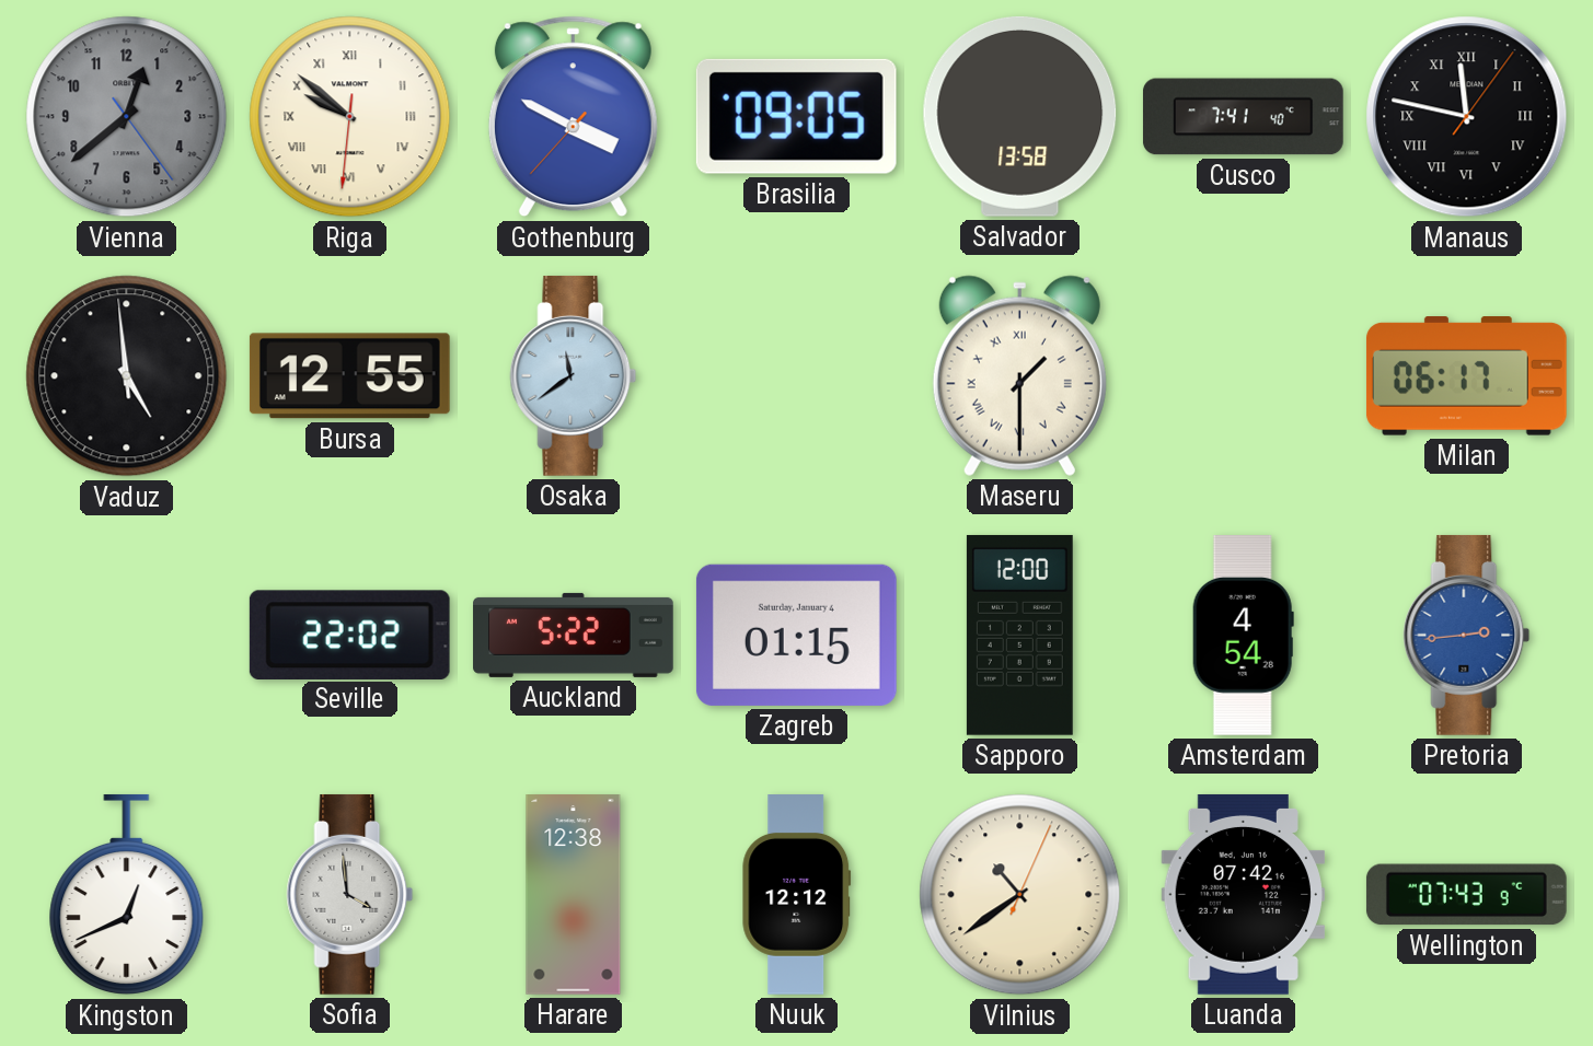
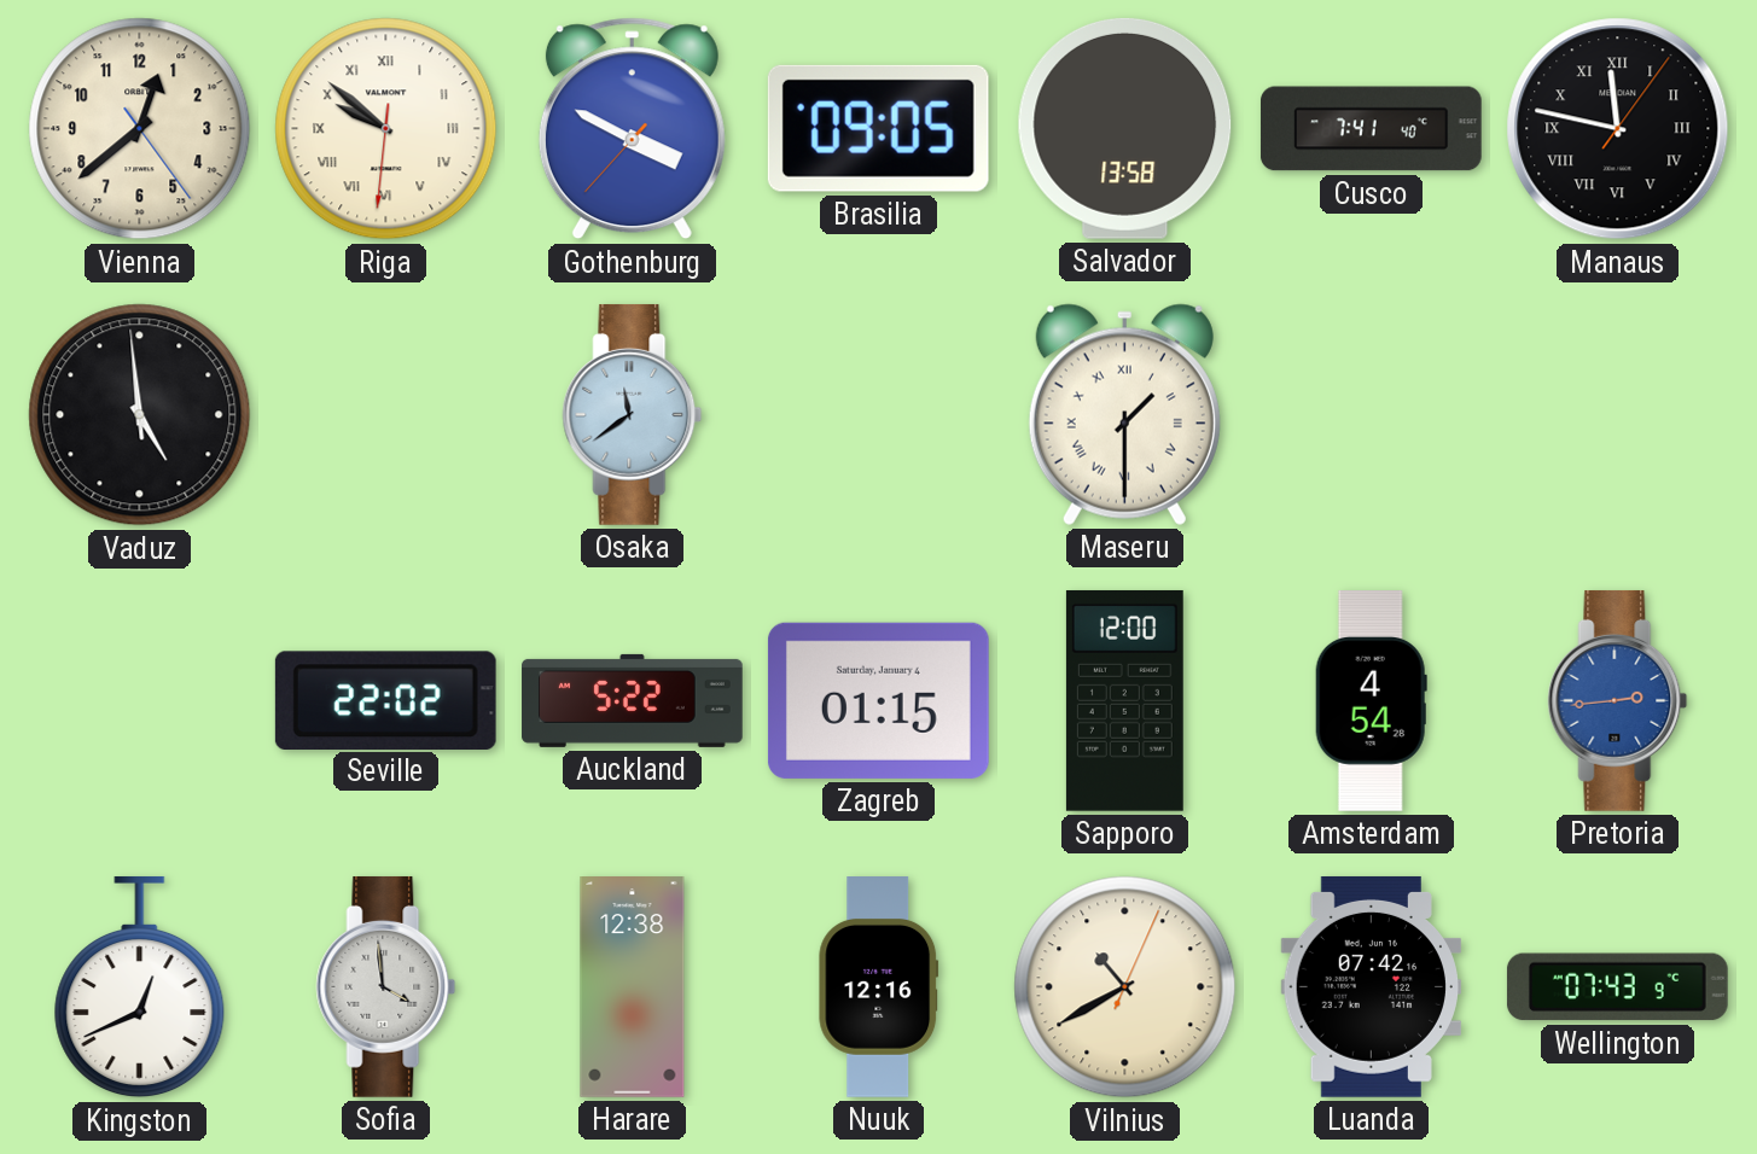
Vienna dial: grey -> cream (140, 129)
Bursa: 12:55 -> none (349, 376)
Milan: 06:17 -> none (1466, 376)
Nuuk: 12:12 -> 12:16 (879, 987)
Vilnius: 10:39 -> 10:40 (1125, 987)
